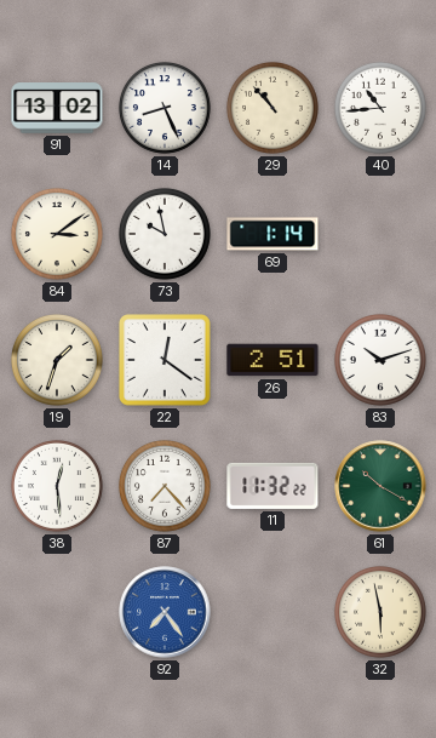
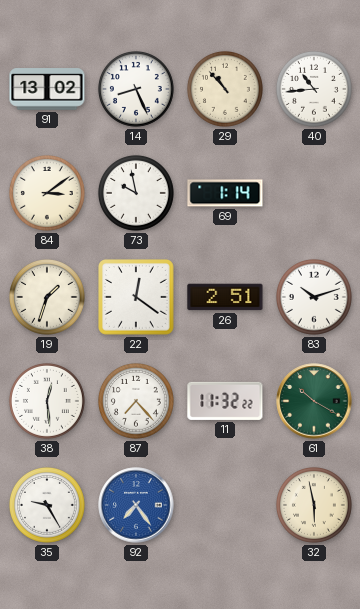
35: none -> 9:25 (47, 505)
